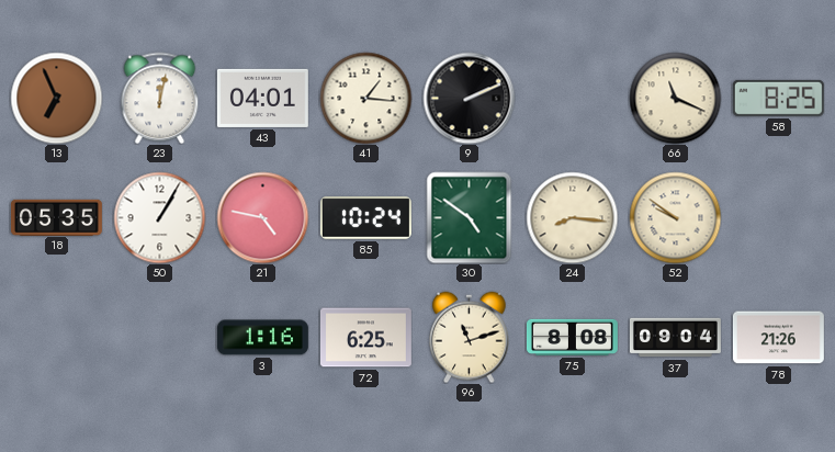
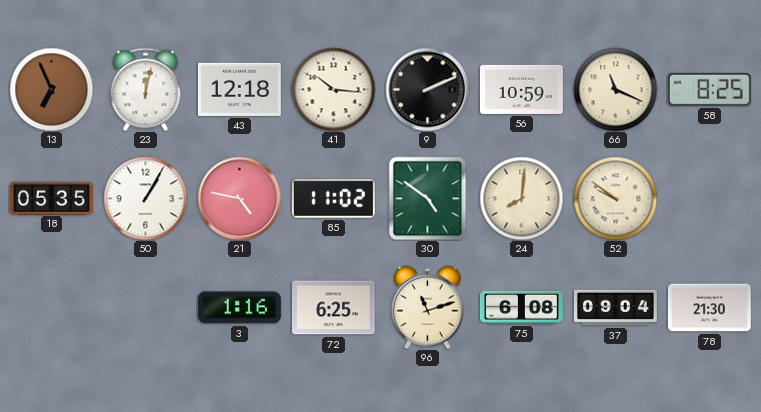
43: 04:01 -> 12:18 (239, 89)
41: 1:16 -> 10:16 (333, 89)
56: none -> 10:59 (521, 89)
85: 10:24 -> 11:02 (333, 199)
24: 8:16 -> 8:01 (521, 198)
75: 8:08 -> 6:08 (521, 307)
78: 21:26 -> 21:30 (709, 308)
